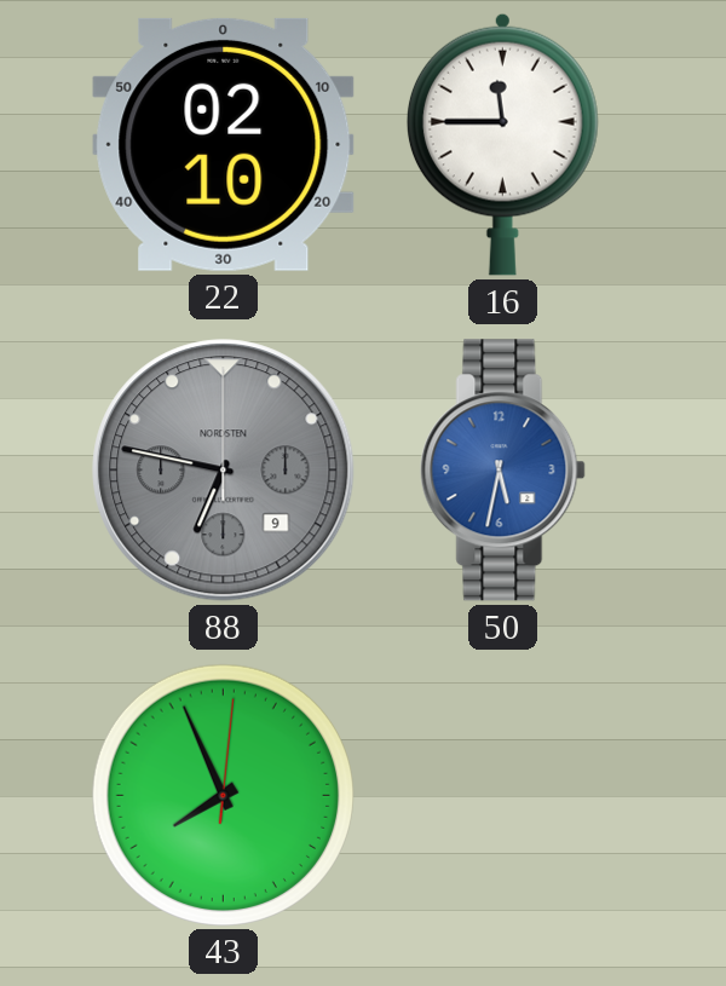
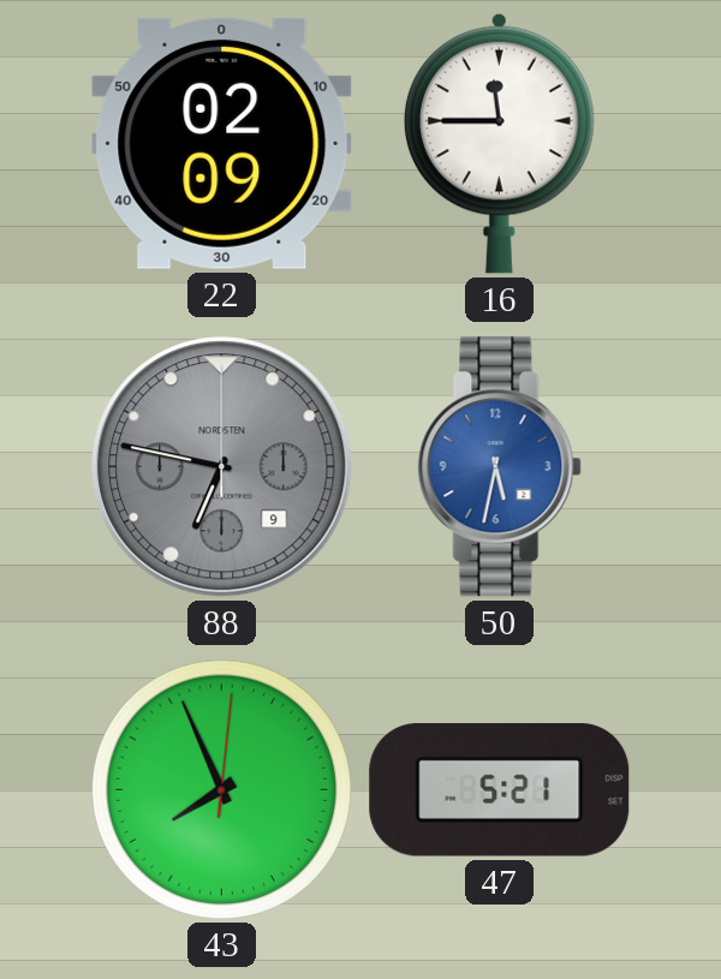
22: 02:10 -> 02:09 (222, 143)
47: none -> 5:21 (500, 790)
